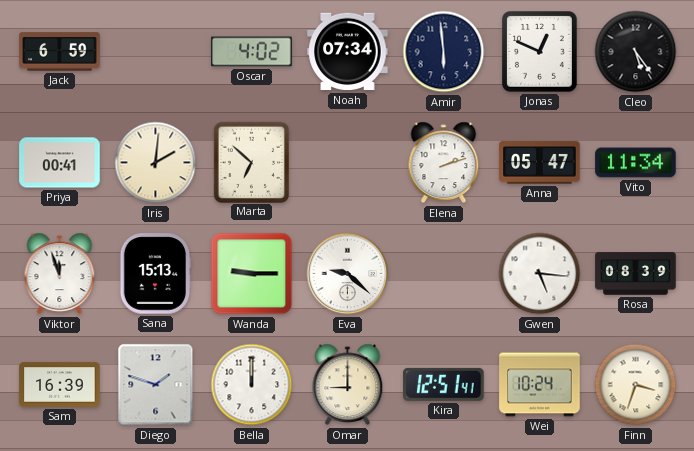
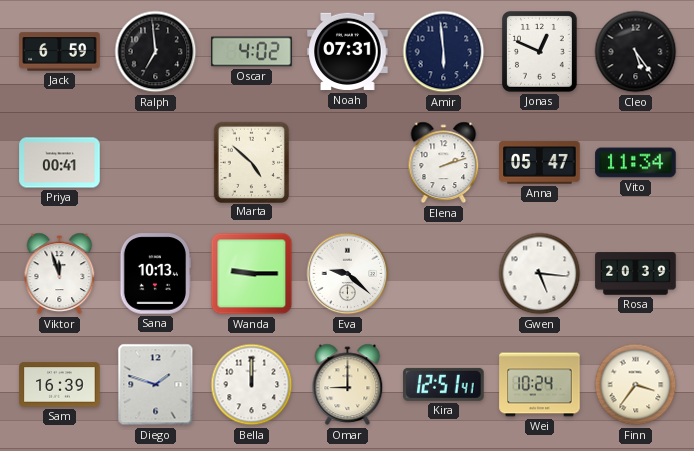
Ralph: none -> 6:59 (156, 52)
Noah: 07:34 -> 07:31 (348, 52)
Iris: 2:01 -> none (156, 163)
Marta: 6:52 -> 4:52 (251, 162)
Sana: 15:13 -> 10:13 (155, 274)
Rosa: 08:39 -> 20:39 (636, 274)
Finn: 3:33 -> 3:36 (636, 385)
